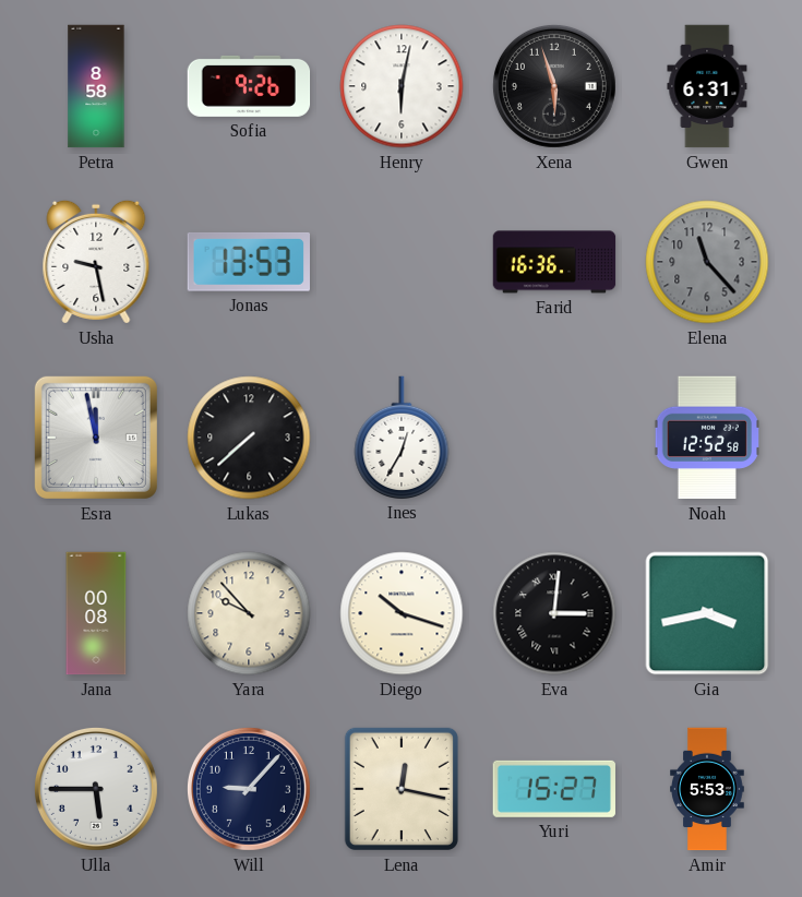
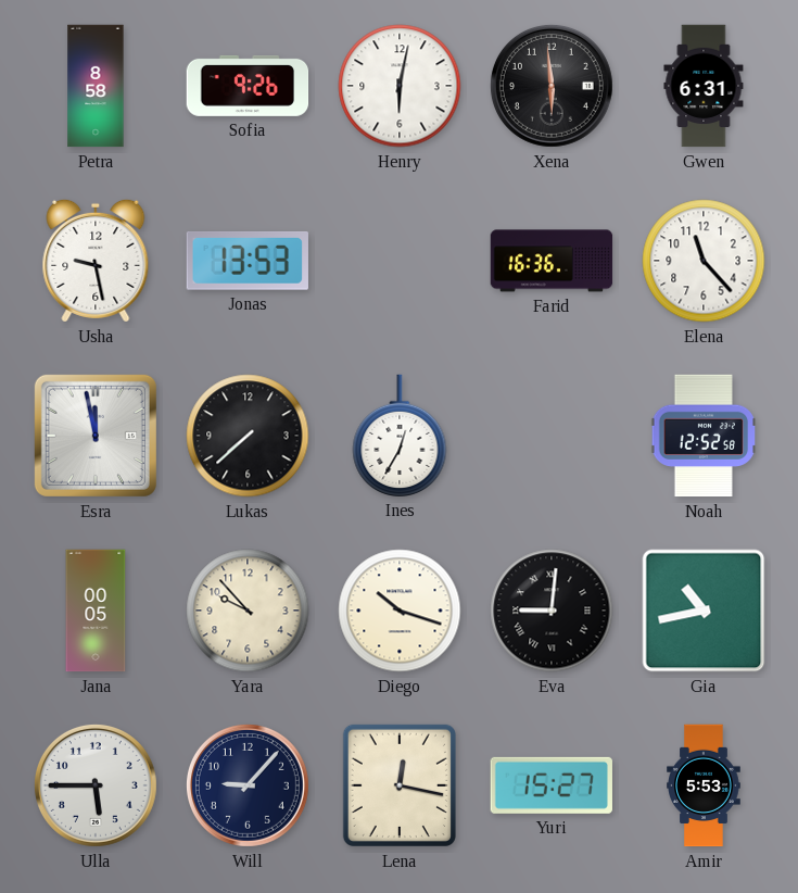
Xena: 5:57 -> 5:59 (552, 86)
Elena dial: grey -> white (704, 261)
Jana: 00:08 -> 00:05 (96, 611)
Eva: 3:01 -> 9:01 (552, 611)
Gia: 3:43 -> 10:43 (704, 611)
